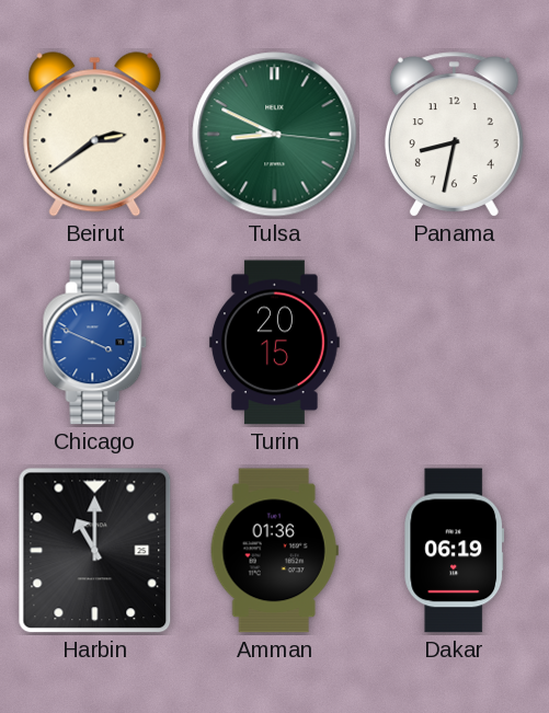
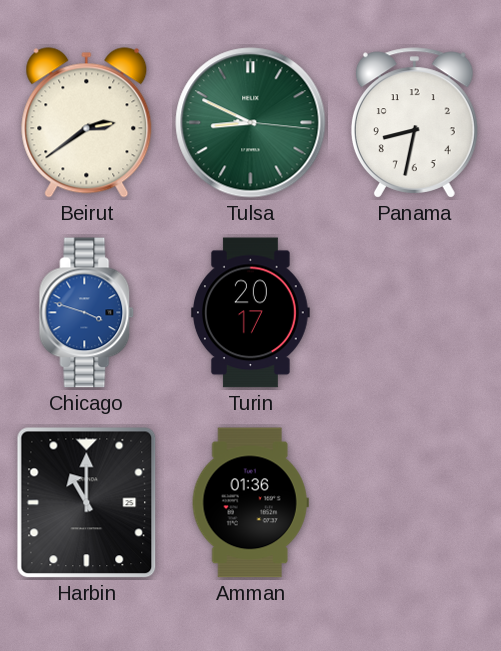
Chicago: 3:49 -> 3:48 (87, 313)
Turin: 20:15 -> 20:17 (251, 313)
Dakar: 06:19 -> none (455, 551)
